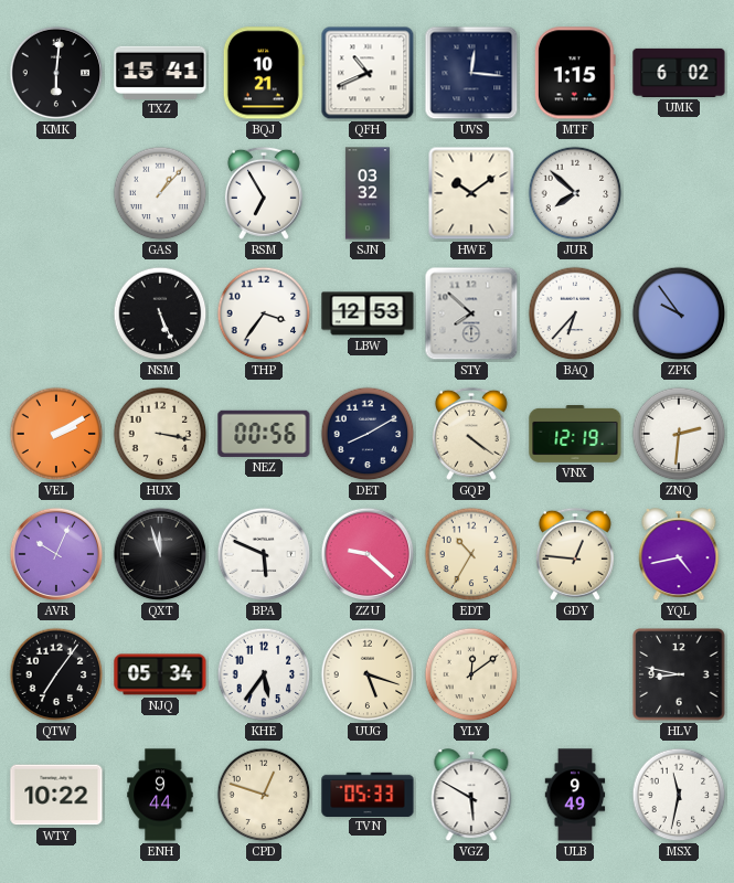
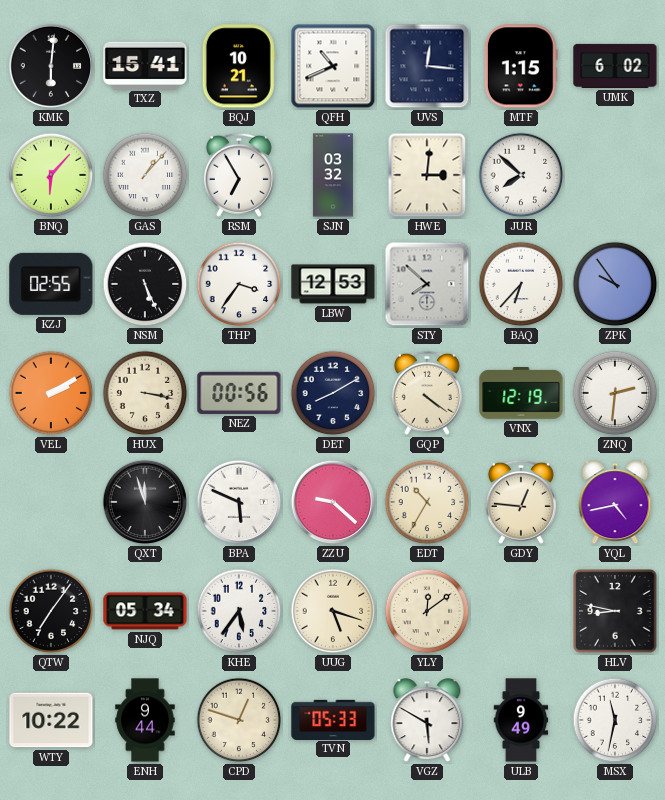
BNQ: none -> 6:07 (51, 175)
HWE: 10:09 -> 3:01 (427, 175)
KZJ: none -> 02:55 (51, 284)
AVR: 10:04 -> none (56, 554)
